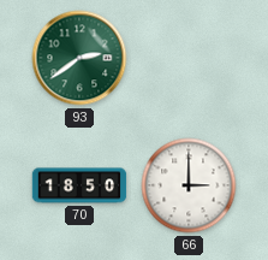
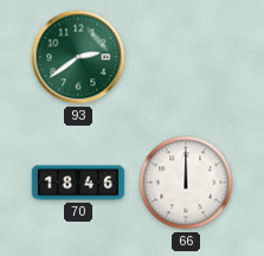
70: 18:50 -> 18:46 (78, 183)
66: 3:00 -> 12:00 (186, 183)
